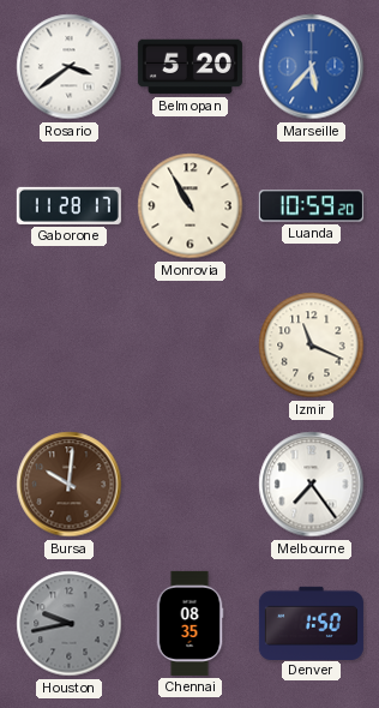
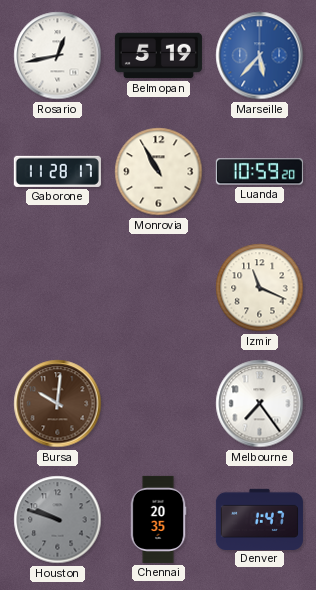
Rosario: 3:39 -> 12:43 (58, 56)
Belmopan: 5:20 -> 5:19 (158, 56)
Houston: 9:43 -> 9:48 (58, 520)
Chennai: 08:35 -> 20:35 (158, 519)
Denver: 1:50 -> 1:47 (259, 519)
